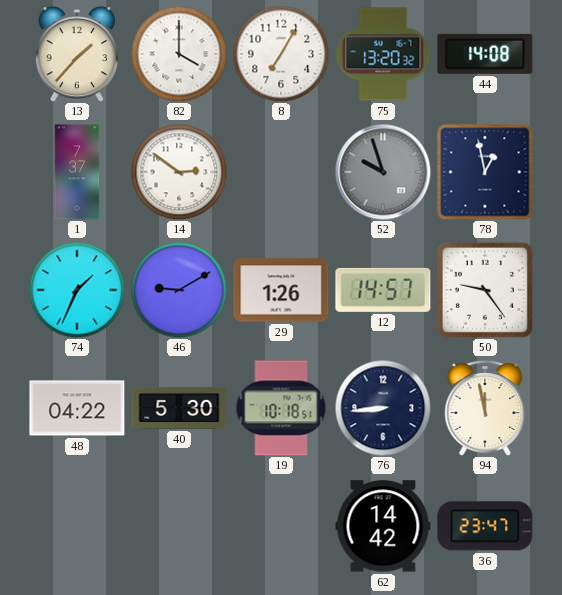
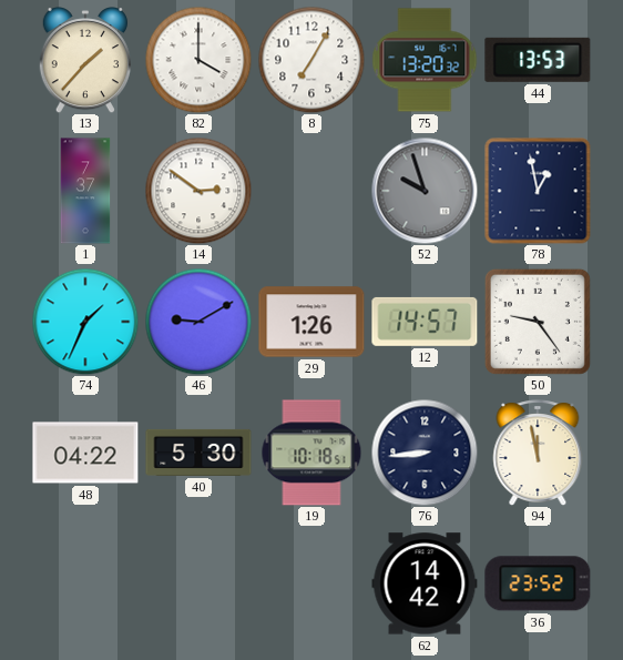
44: 14:08 -> 13:53 (538, 60)
36: 23:47 -> 23:52 (538, 583)
